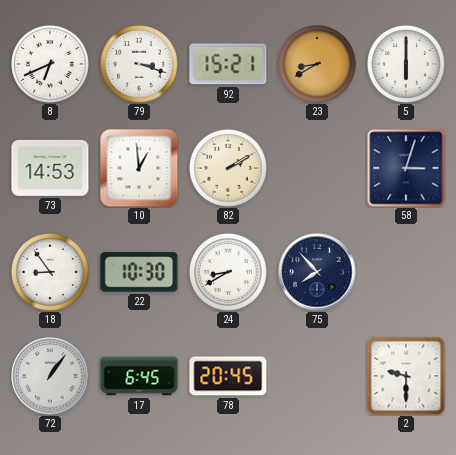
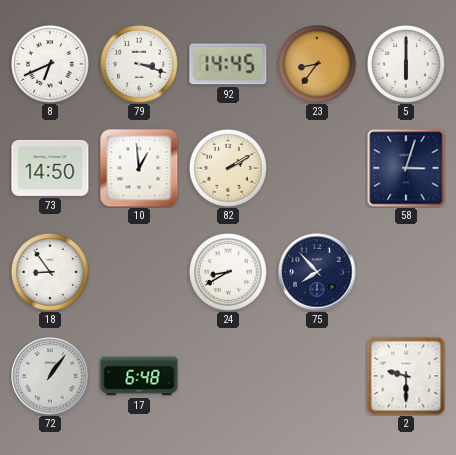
92: 15:21 -> 14:45 (228, 64)
23: 8:40 -> 8:36 (318, 65)
73: 14:53 -> 14:50 (50, 168)
22: 10:30 -> none (139, 272)
17: 6:45 -> 6:48 (139, 376)
78: 20:45 -> none (228, 376)
